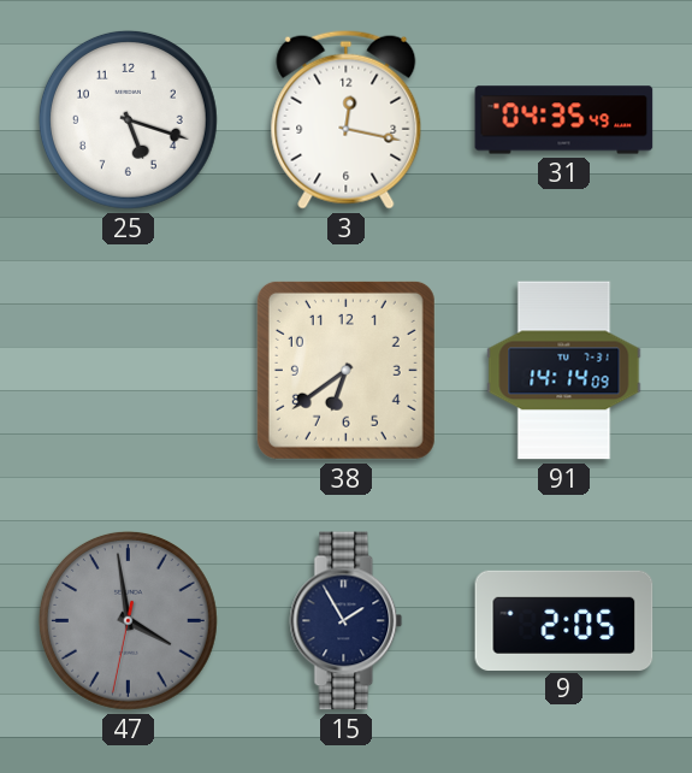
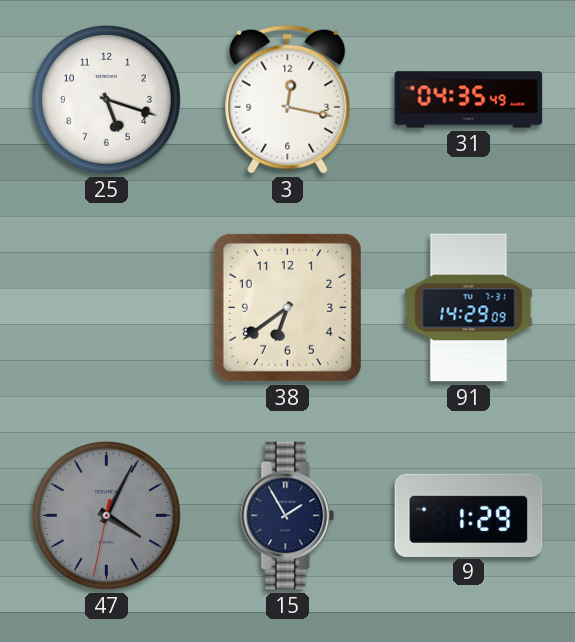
91: 14:14 -> 14:29 (469, 308)
47: 3:58 -> 4:04 (106, 515)
9: 2:05 -> 1:29 (469, 515)
